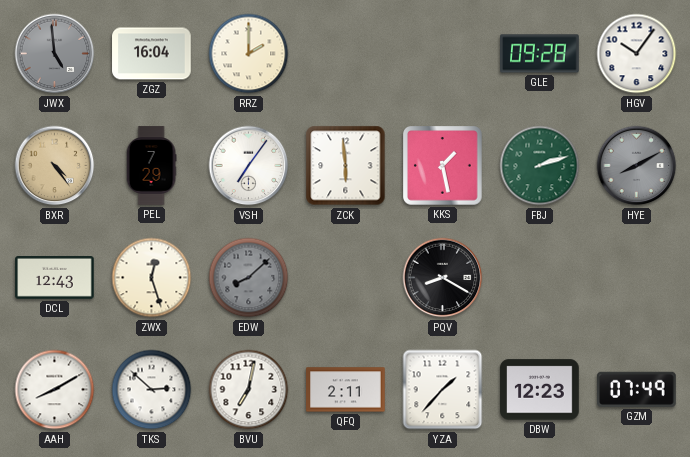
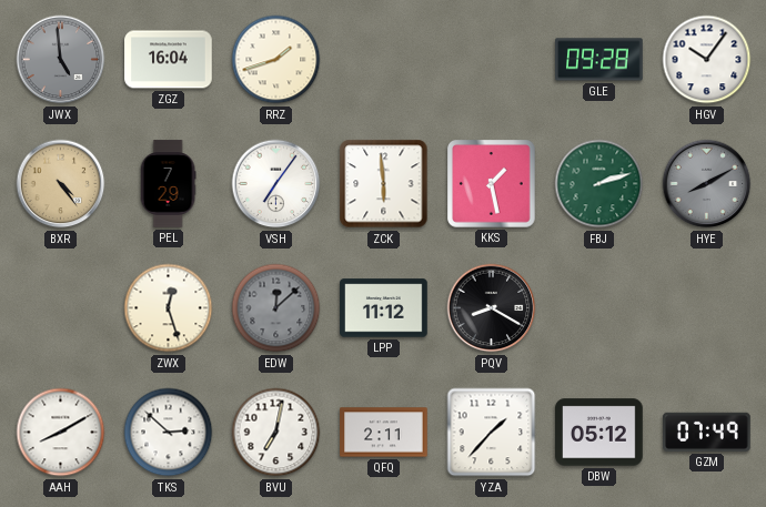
RRZ: 2:00 -> 1:42 (276, 60)
DCL: 12:43 -> none (55, 278)
EDW: 8:08 -> 12:08 (276, 308)
LPP: none -> 11:12 (384, 308)
DBW: 12:23 -> 05:12 (599, 433)
